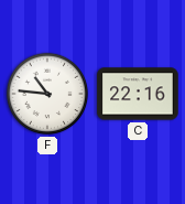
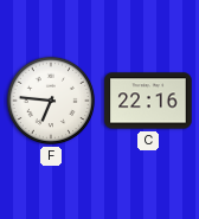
F: 10:46 -> 6:46 (51, 101)
